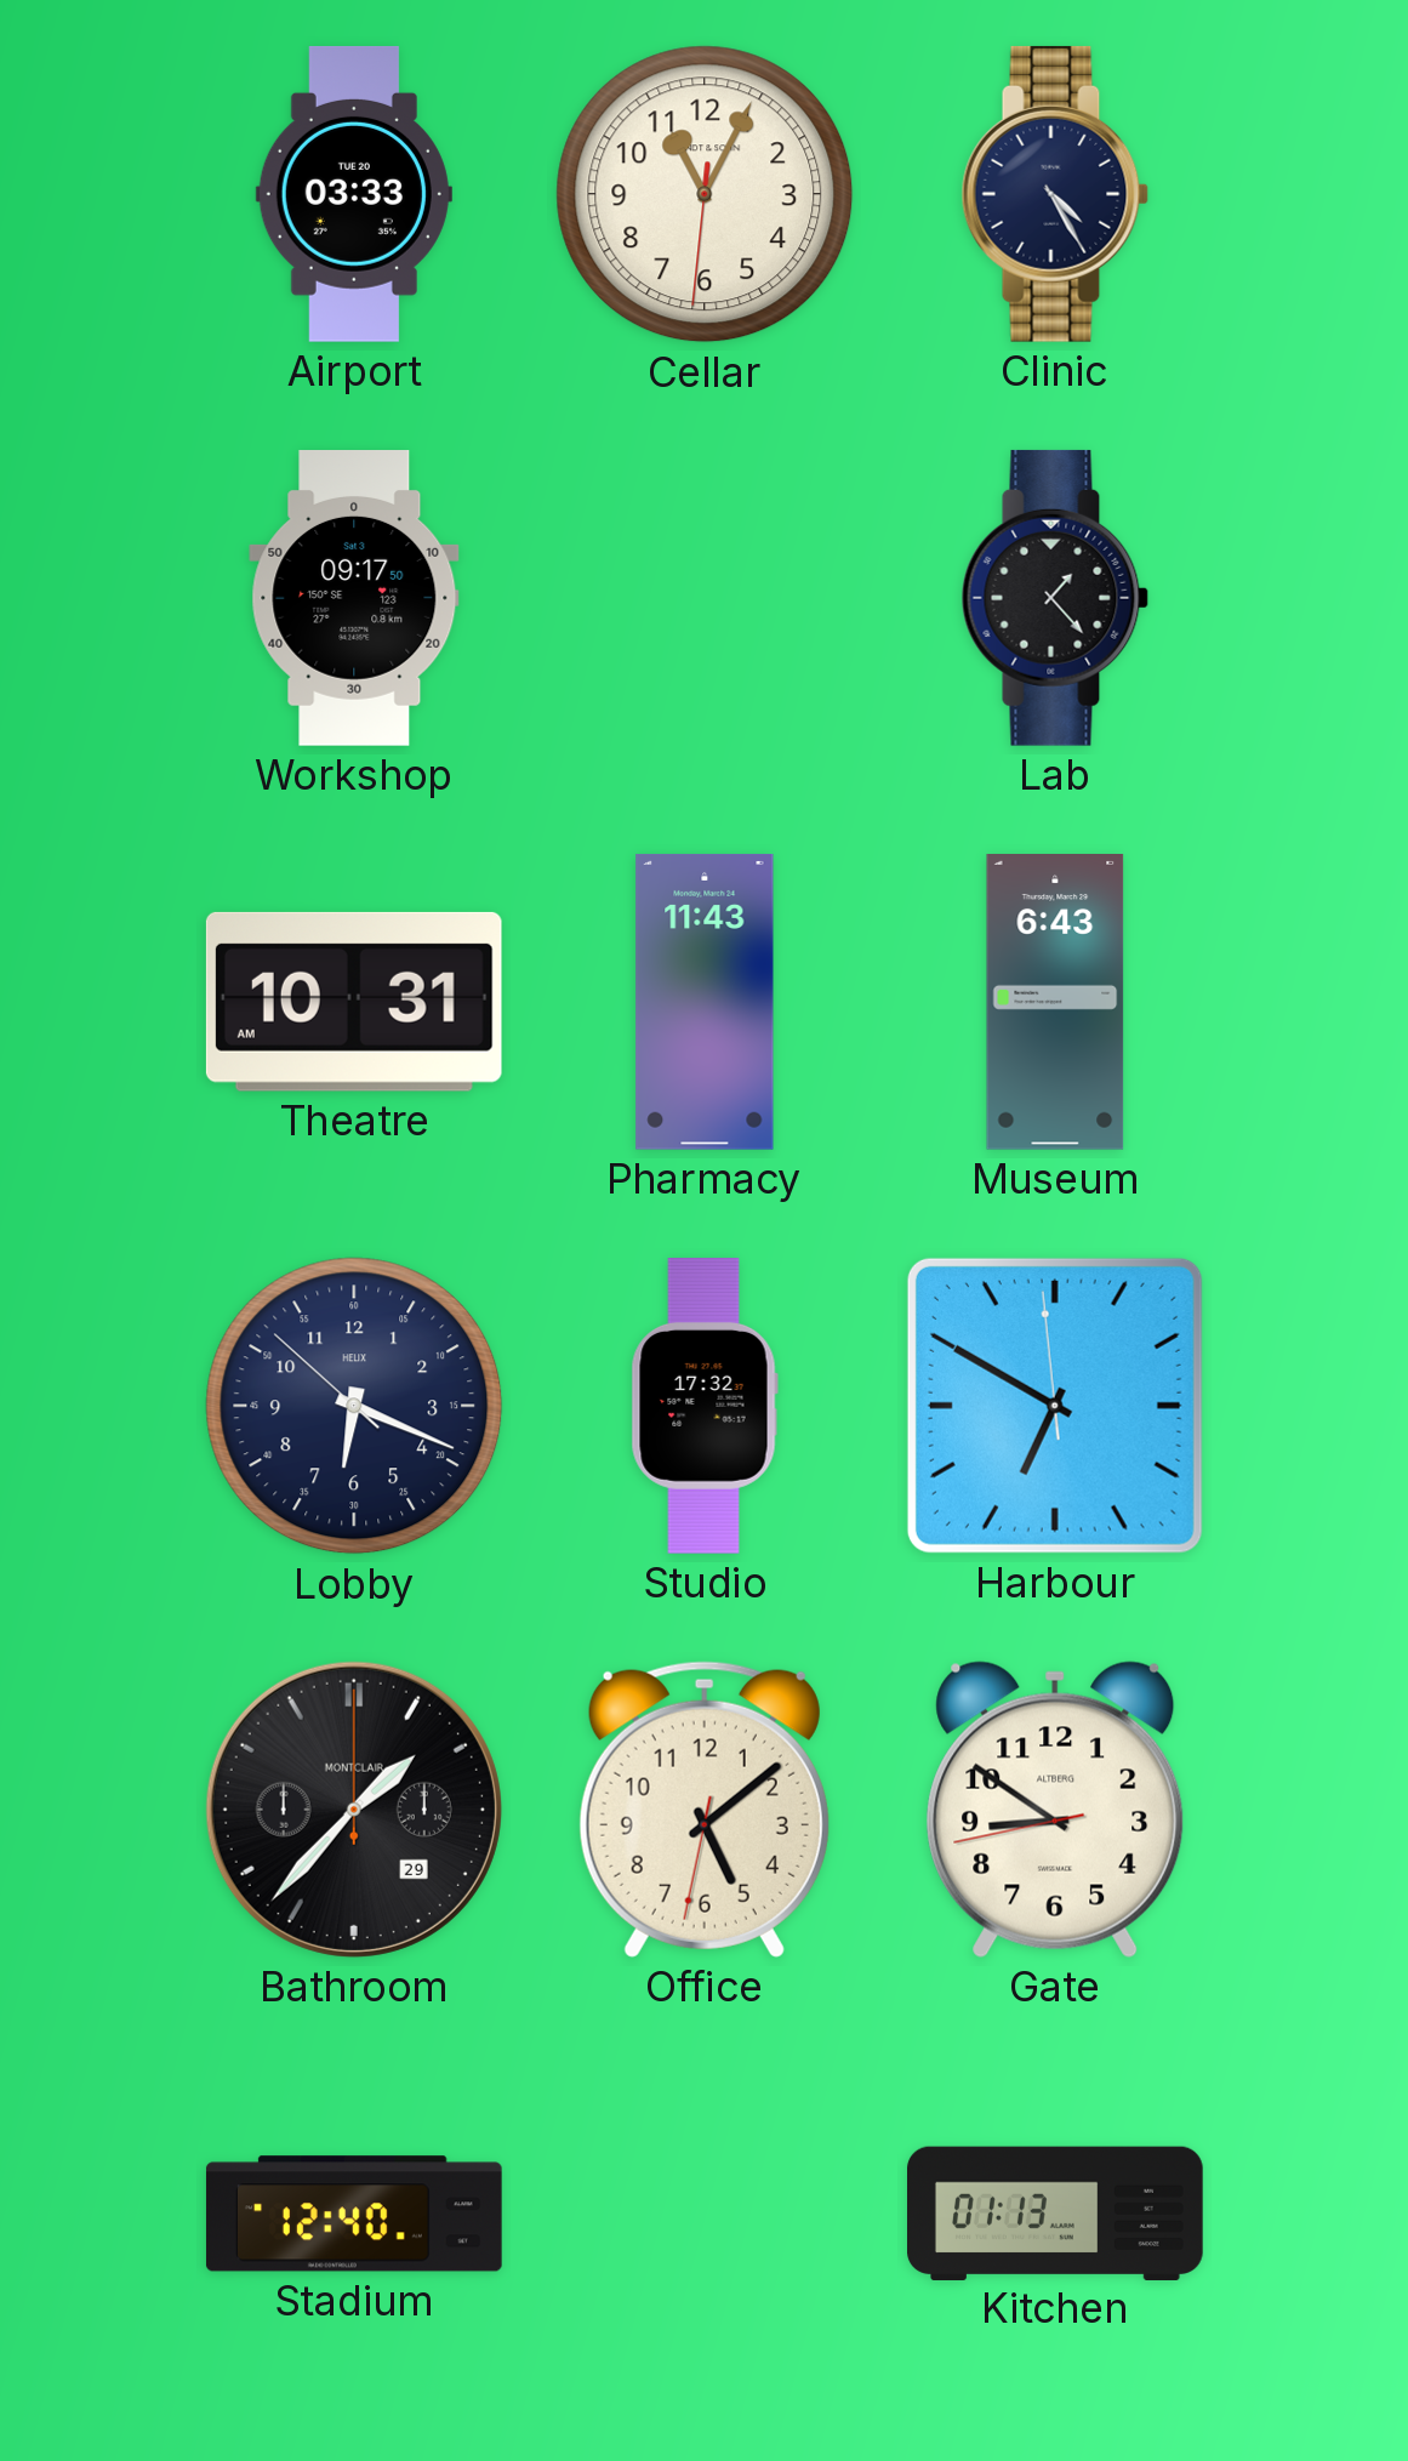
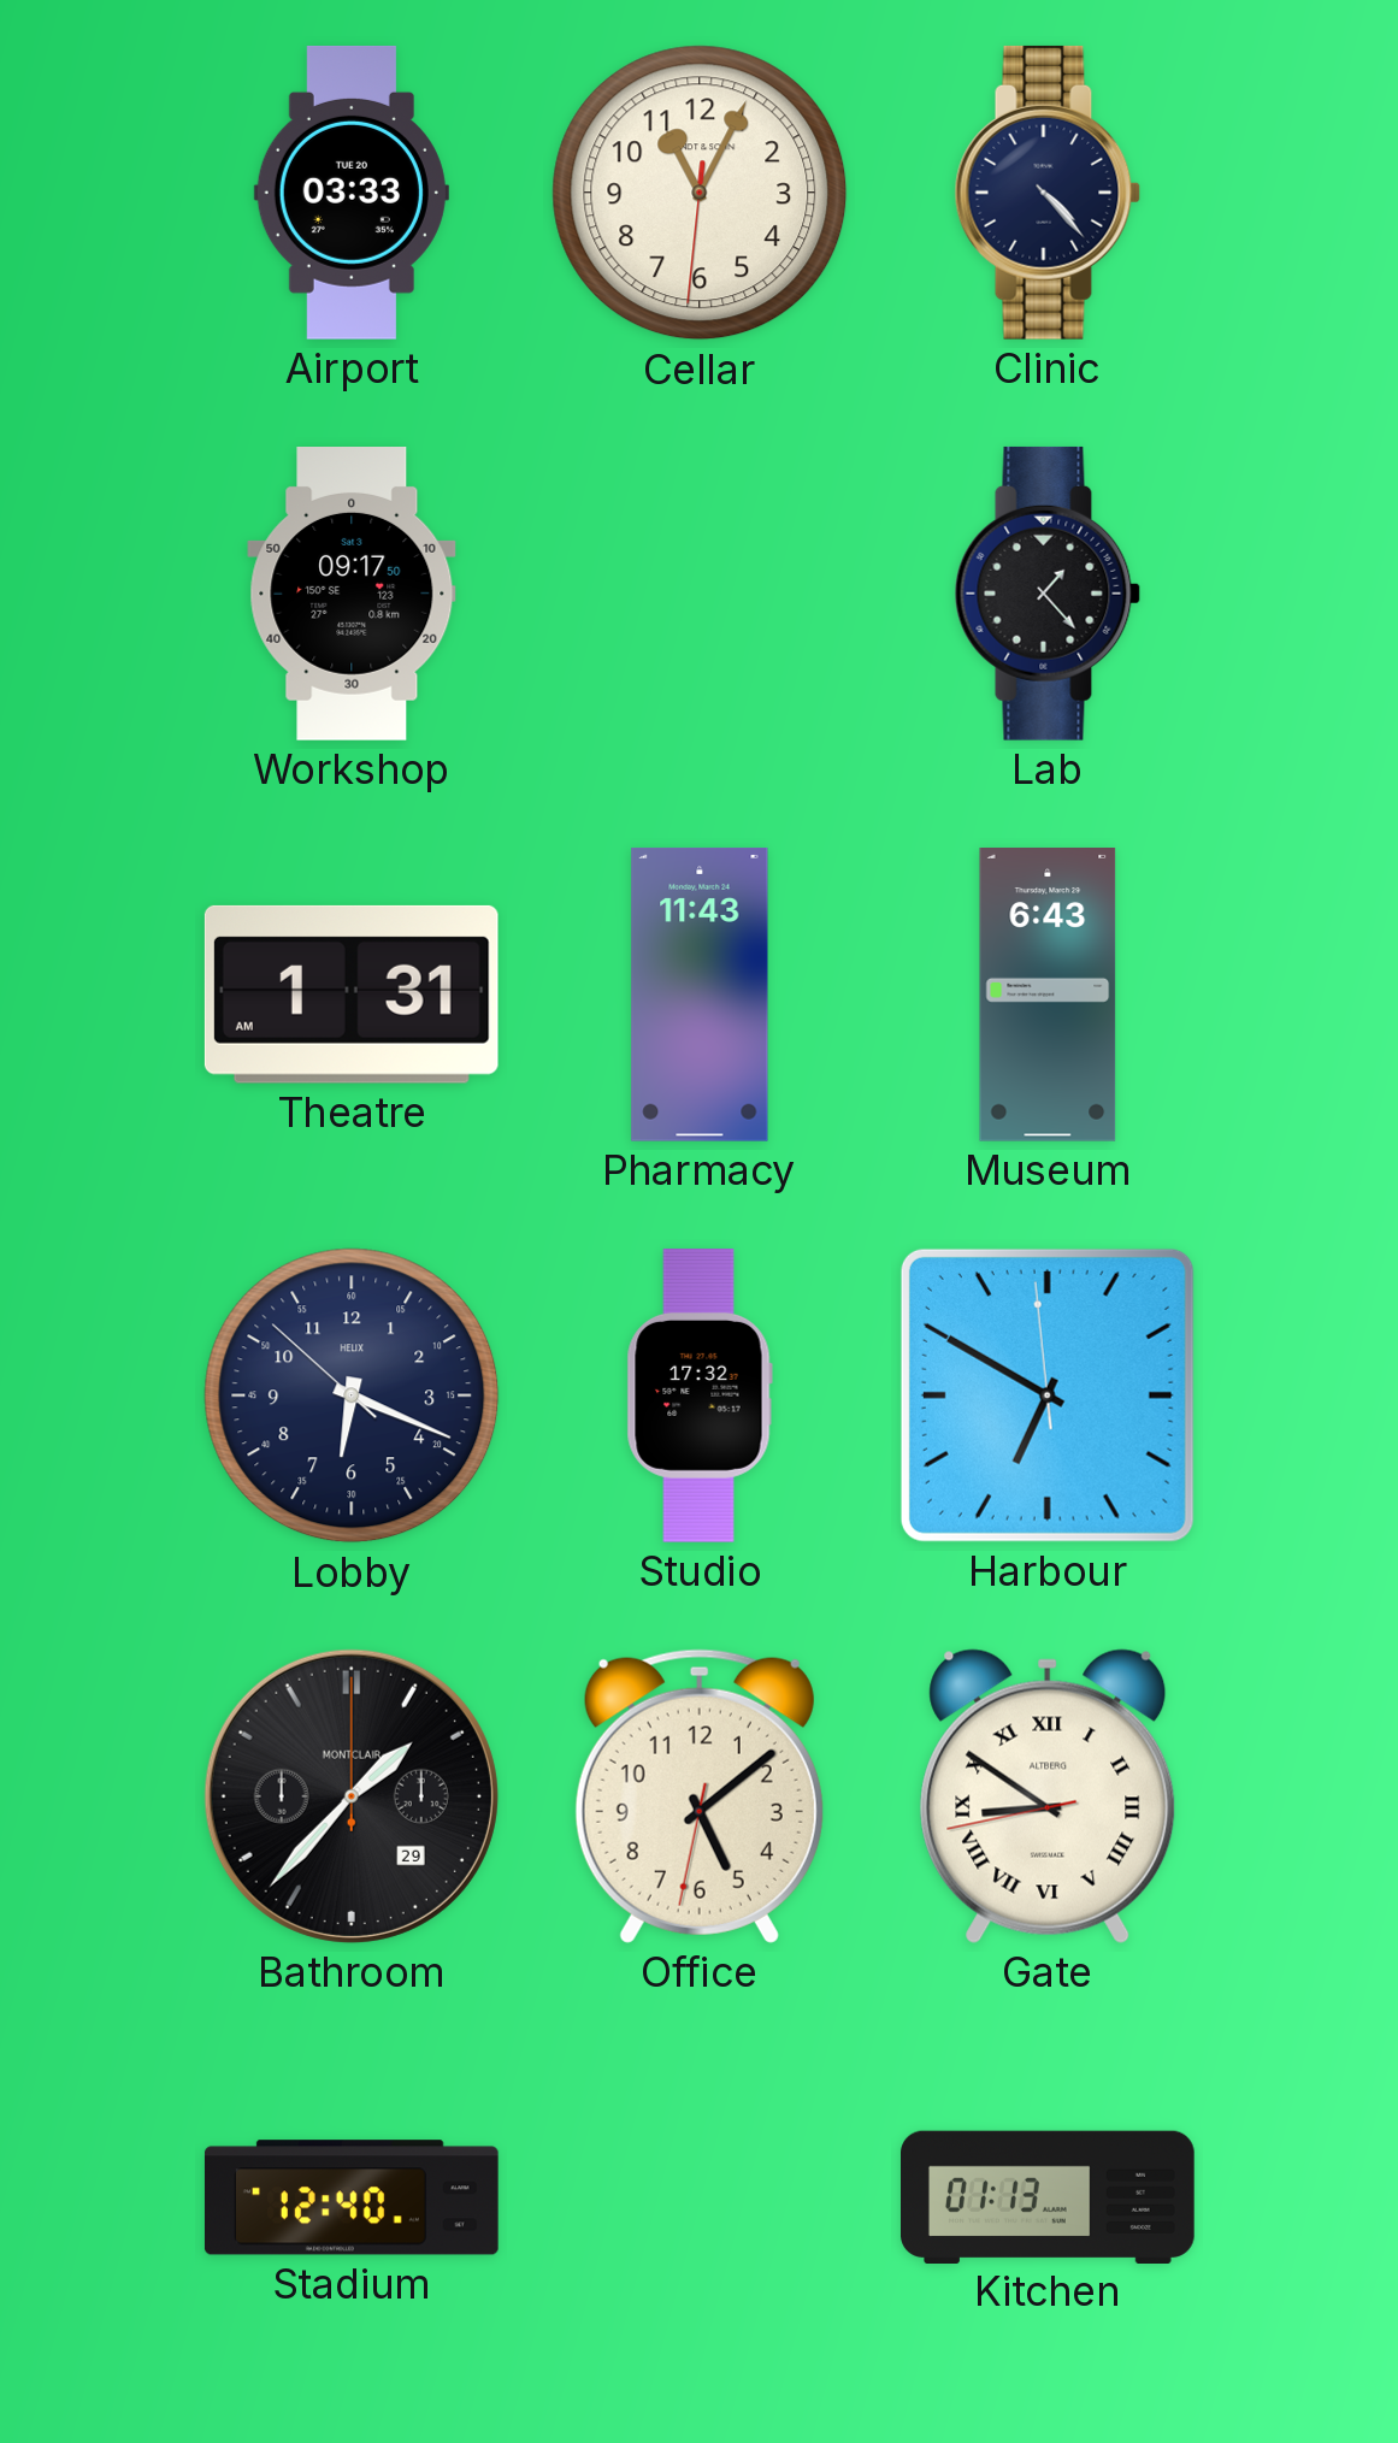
Clinic: 4:25 -> 4:23 (1048, 193)
Theatre: 10:31 -> 1:31 (352, 995)
Gate numerals: Arabic -> Roman (1048, 1796)
